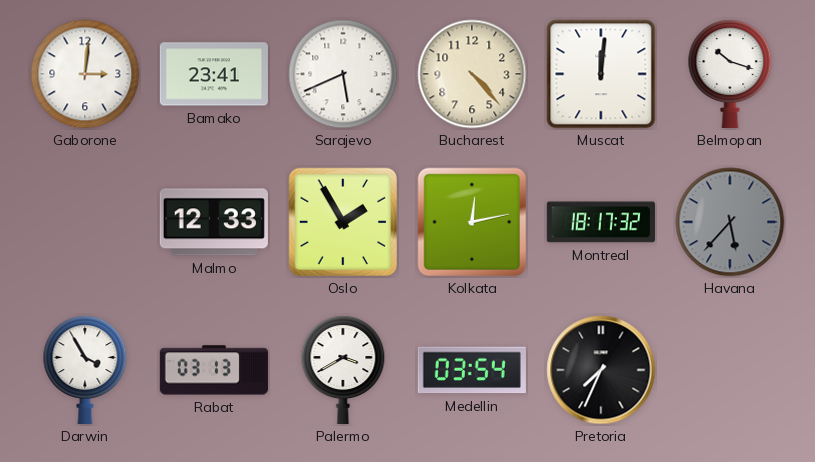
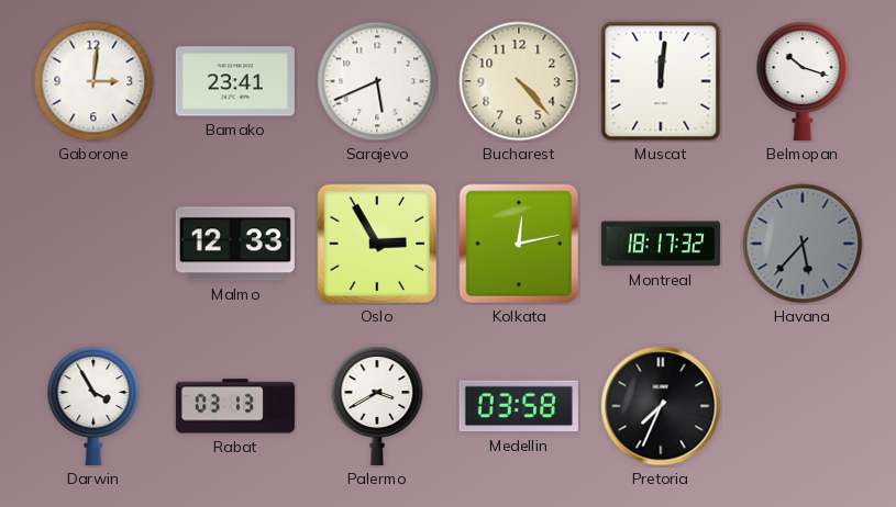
Oslo: 1:55 -> 2:55 (377, 244)
Medellin: 03:54 -> 03:58 (519, 406)
